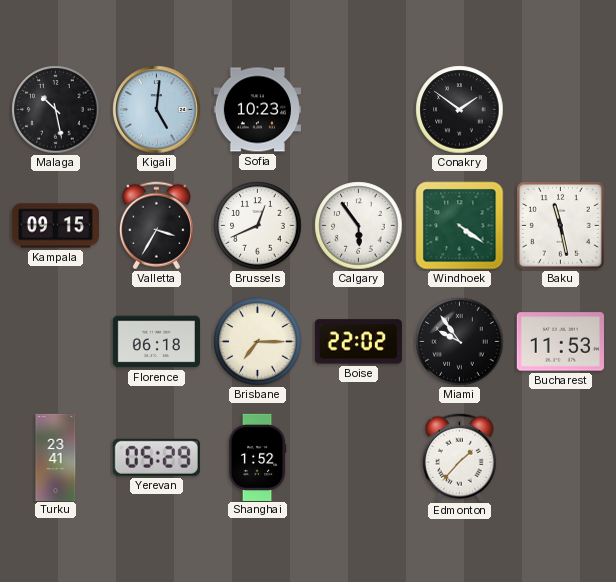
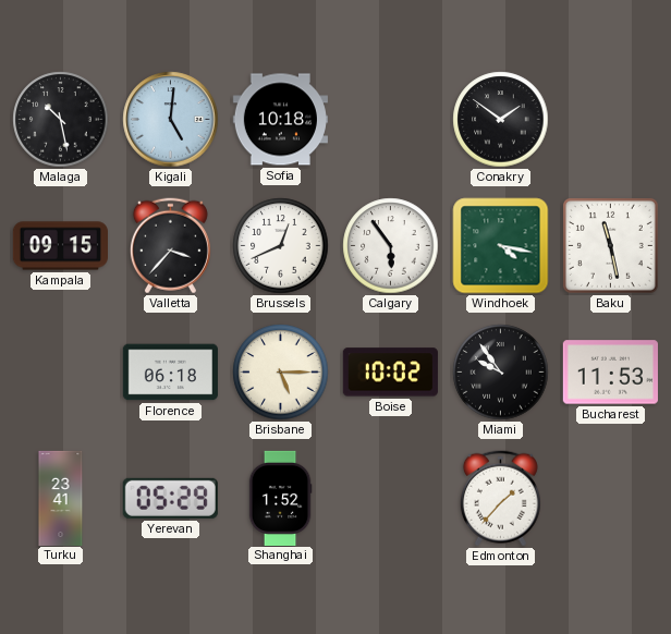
Sofia: 10:23 -> 10:18 (280, 120)
Valletta: 3:35 -> 3:37 (170, 246)
Windhoek: 4:21 -> 4:17 (501, 246)
Brisbane: 7:15 -> 5:15 (281, 373)
Boise: 22:02 -> 10:02 (390, 373)
